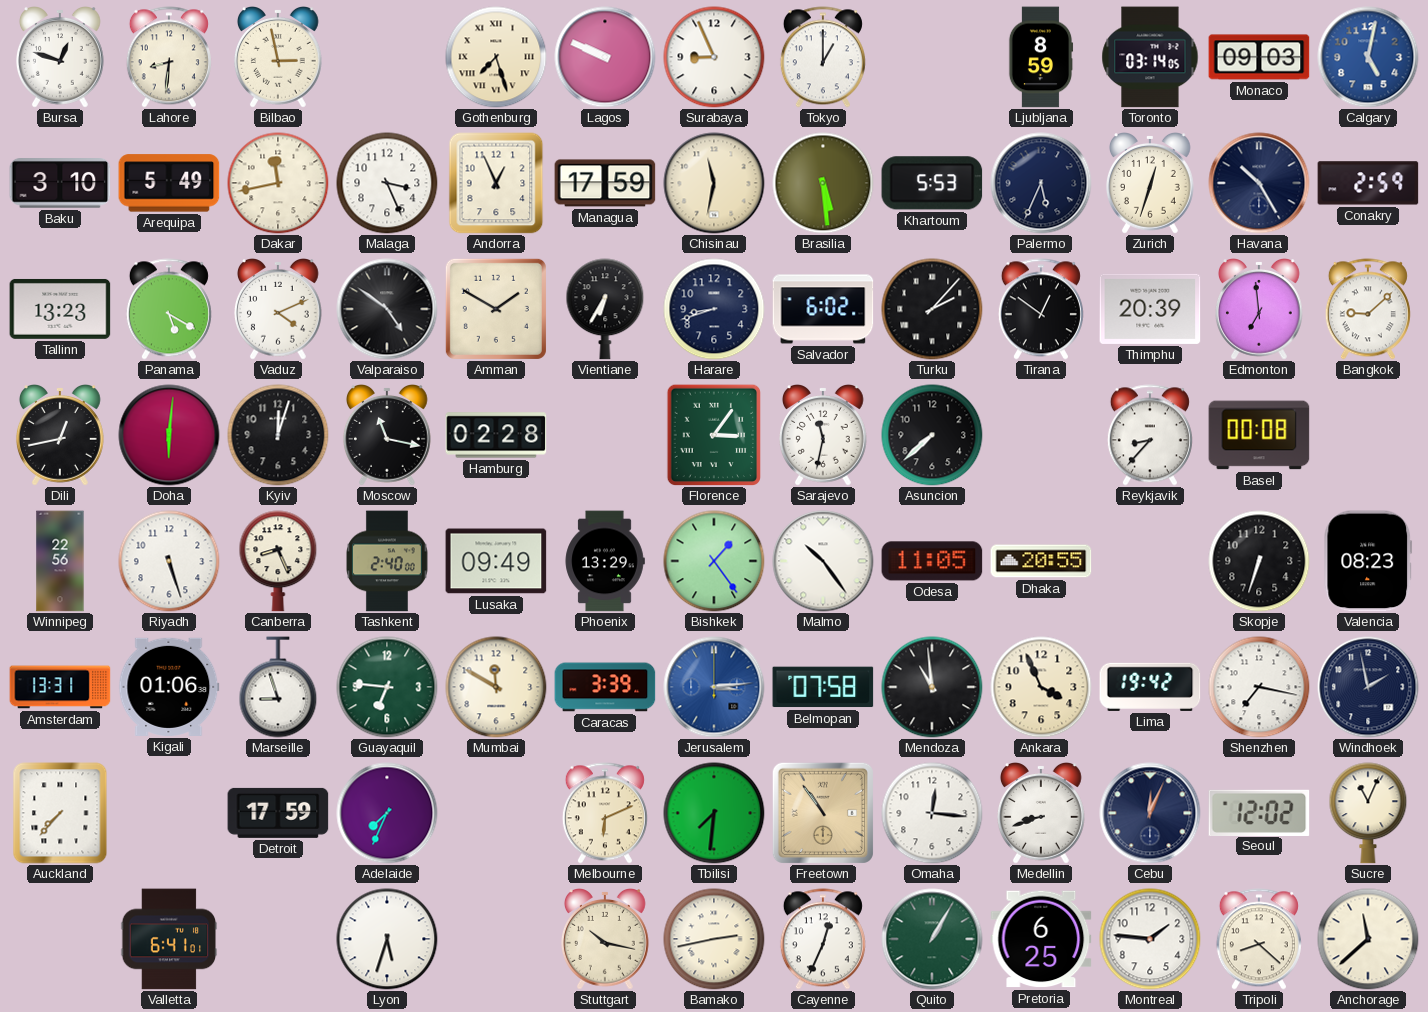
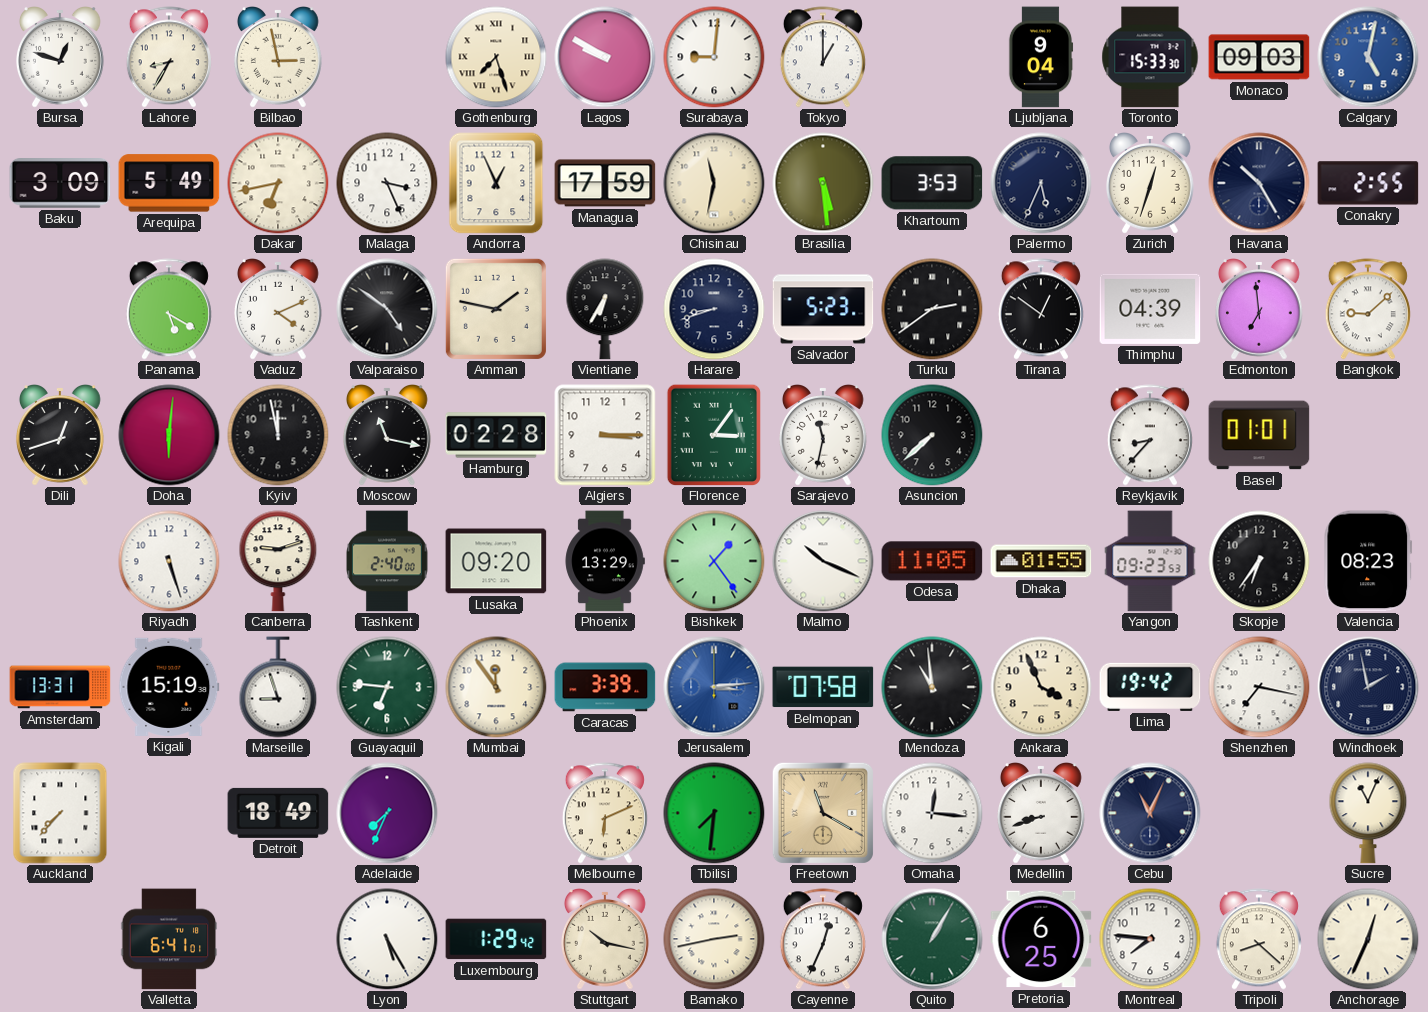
Lahore: 8:31 -> 8:35 (169, 57)
Lagos: 9:49 -> 9:50 (605, 57)
Surabaya: 8:56 -> 9:01 (714, 57)
Ljubljana: 8:59 -> 9:04 (1041, 57)
Toronto: 03:14 -> 15:33 (1150, 57)
Baku: 3:10 -> 3:09 (60, 184)
Dakar: 11:43 -> 6:43 (278, 183)
Khartoum: 5:53 -> 3:53 (932, 183)
Conakry: 2:59 -> 2:55 (1368, 183)
Tallinn: 13:23 -> none (60, 309)
Amman: 1:50 -> 1:47 (496, 309)
Salvador: 6:02 -> 5:23 (823, 309)
Turku: 2:07 -> 2:39 (932, 309)
Thimphu: 20:39 -> 04:39 (1150, 309)
Dili: 12:43 -> 12:42 (60, 436)
Kyiv: 12:03 -> 11:58 (278, 435)
Algiers: none -> 3:15 (605, 435)
Basel: 00:08 -> 01:01 (1259, 435)
Winnipeg: 22:56 -> none (60, 561)
Canberra: 8:26 -> 9:12 (278, 561)
Lusaka: 09:49 -> 09:20 (496, 561)
Malmo: 10:24 -> 10:19 (823, 561)
Dhaka: 20:55 -> 01:55 (1041, 561)
Yangon: none -> 09:23 (1150, 561)
Skopje: 6:33 -> 6:36 (1259, 561)
Kigali: 01:06 -> 15:19 (169, 687)
Mumbai: 11:50 -> 11:54 (496, 687)
Detroit: 17:59 -> 18:49 (278, 813)
Freetown: 10:54 -> 11:20 (823, 813)
Cebu: 12:04 -> 11:04 (1150, 813)
Seoul: 12:02 -> none (1259, 812)
Lyon: 5:33 -> 5:25 (387, 939)
Luxembourg: none -> 1:29 (496, 939)
Montreal: 1:46 -> 7:46 (1150, 939)
Anchorage: 11:38 -> 12:34 (1368, 939)
